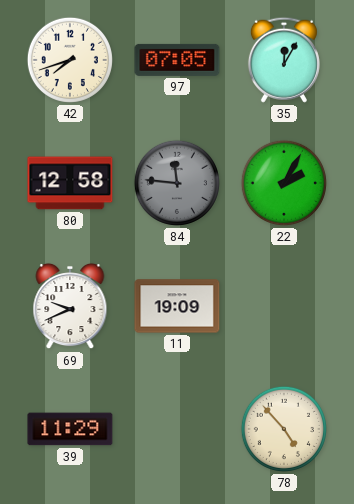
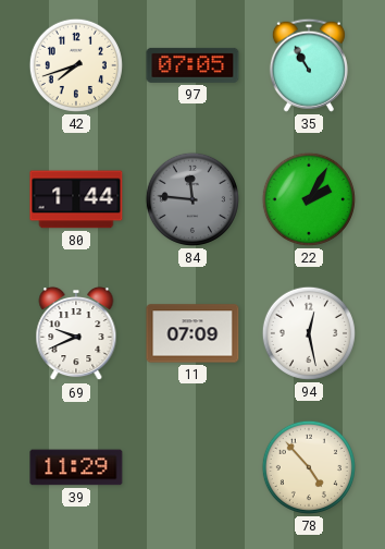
35: 12:05 -> 10:55 (309, 65)
80: 12:58 -> 1:44 (76, 199)
11: 19:09 -> 07:09 (192, 333)
94: none -> 12:28 (309, 333)
